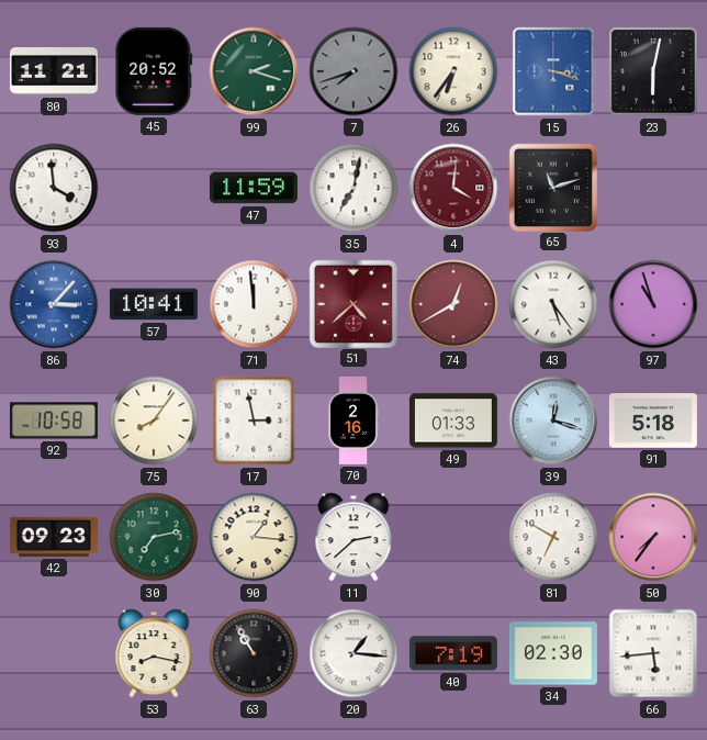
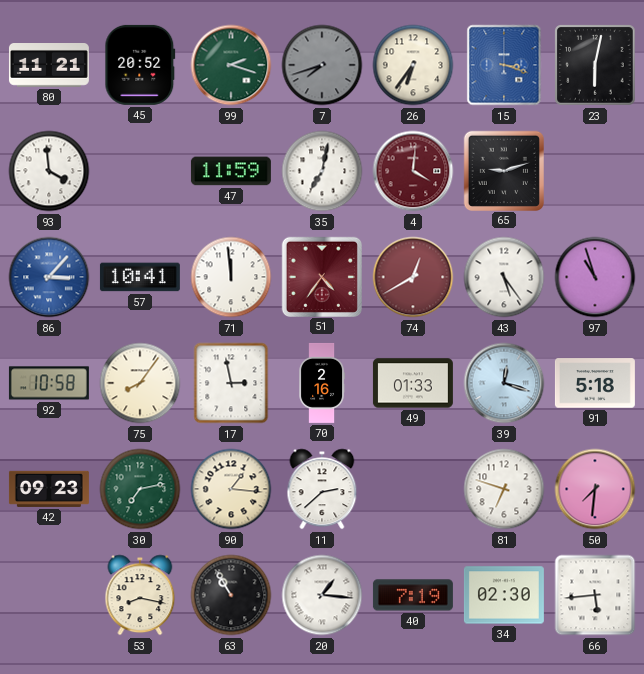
65: 11:12 -> 9:12 (503, 170)
51: 4:38 -> 4:36 (321, 276)
81: 6:50 -> 6:48 (504, 489)
50: 7:36 -> 7:31 (595, 489)
